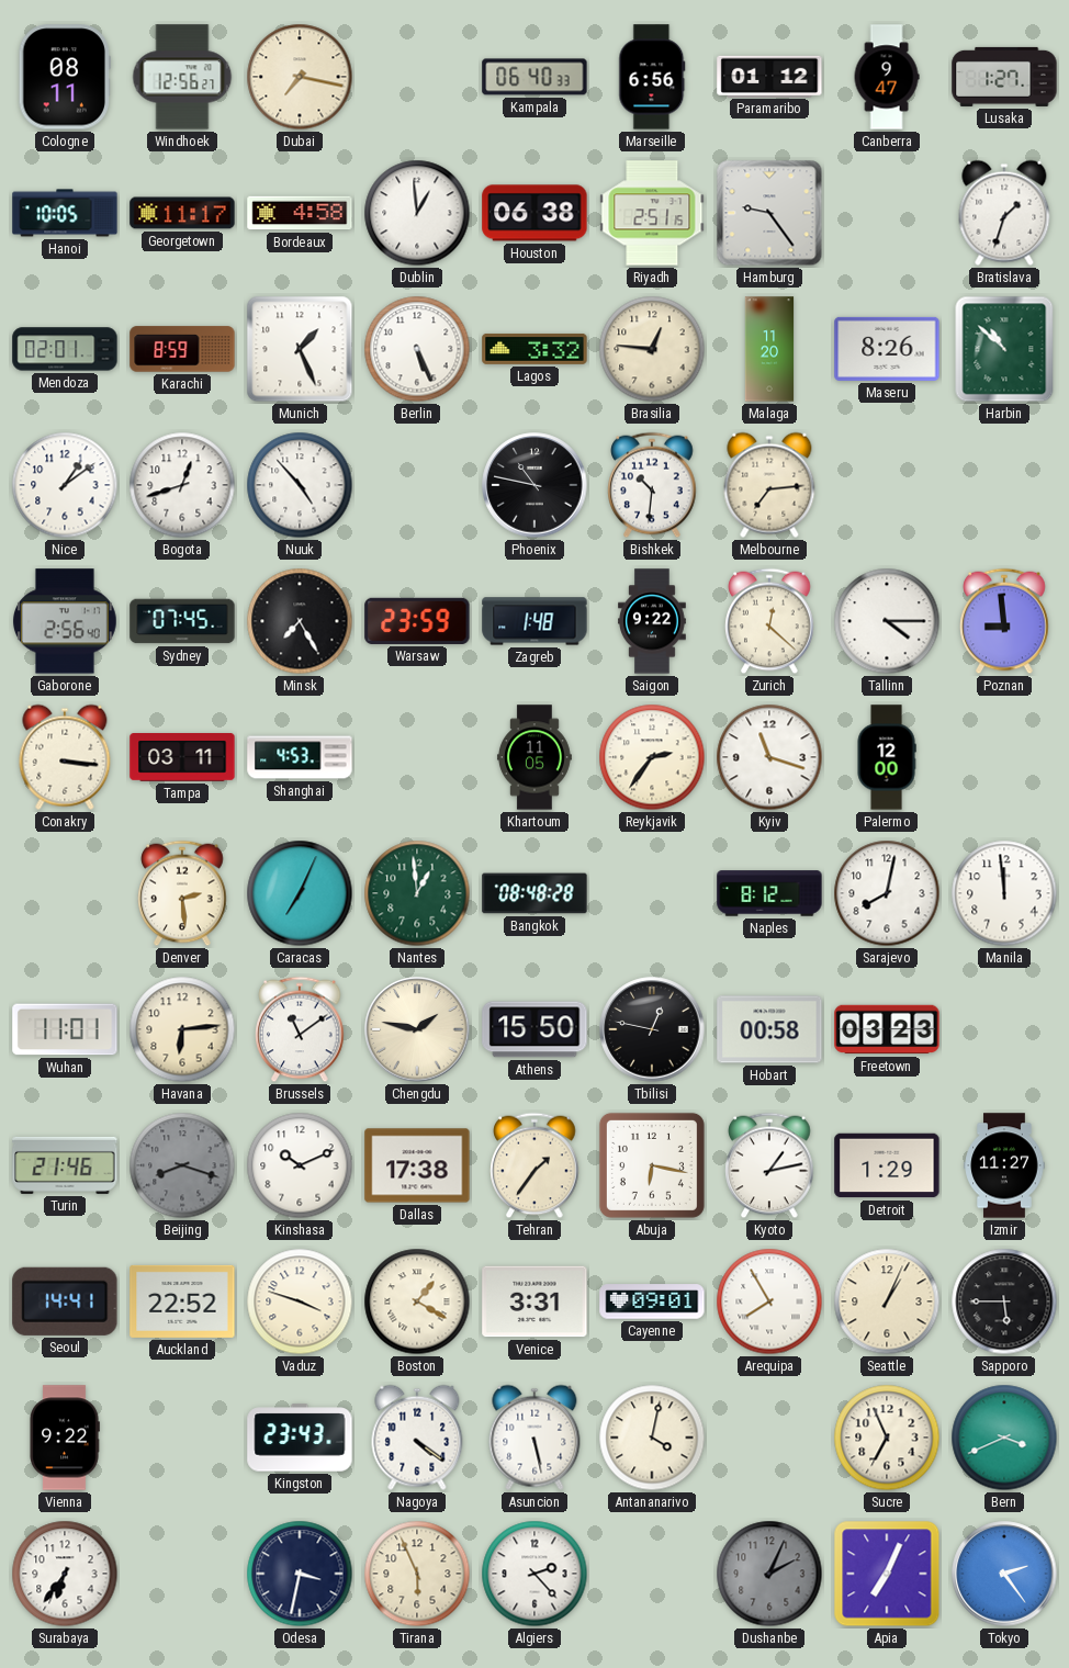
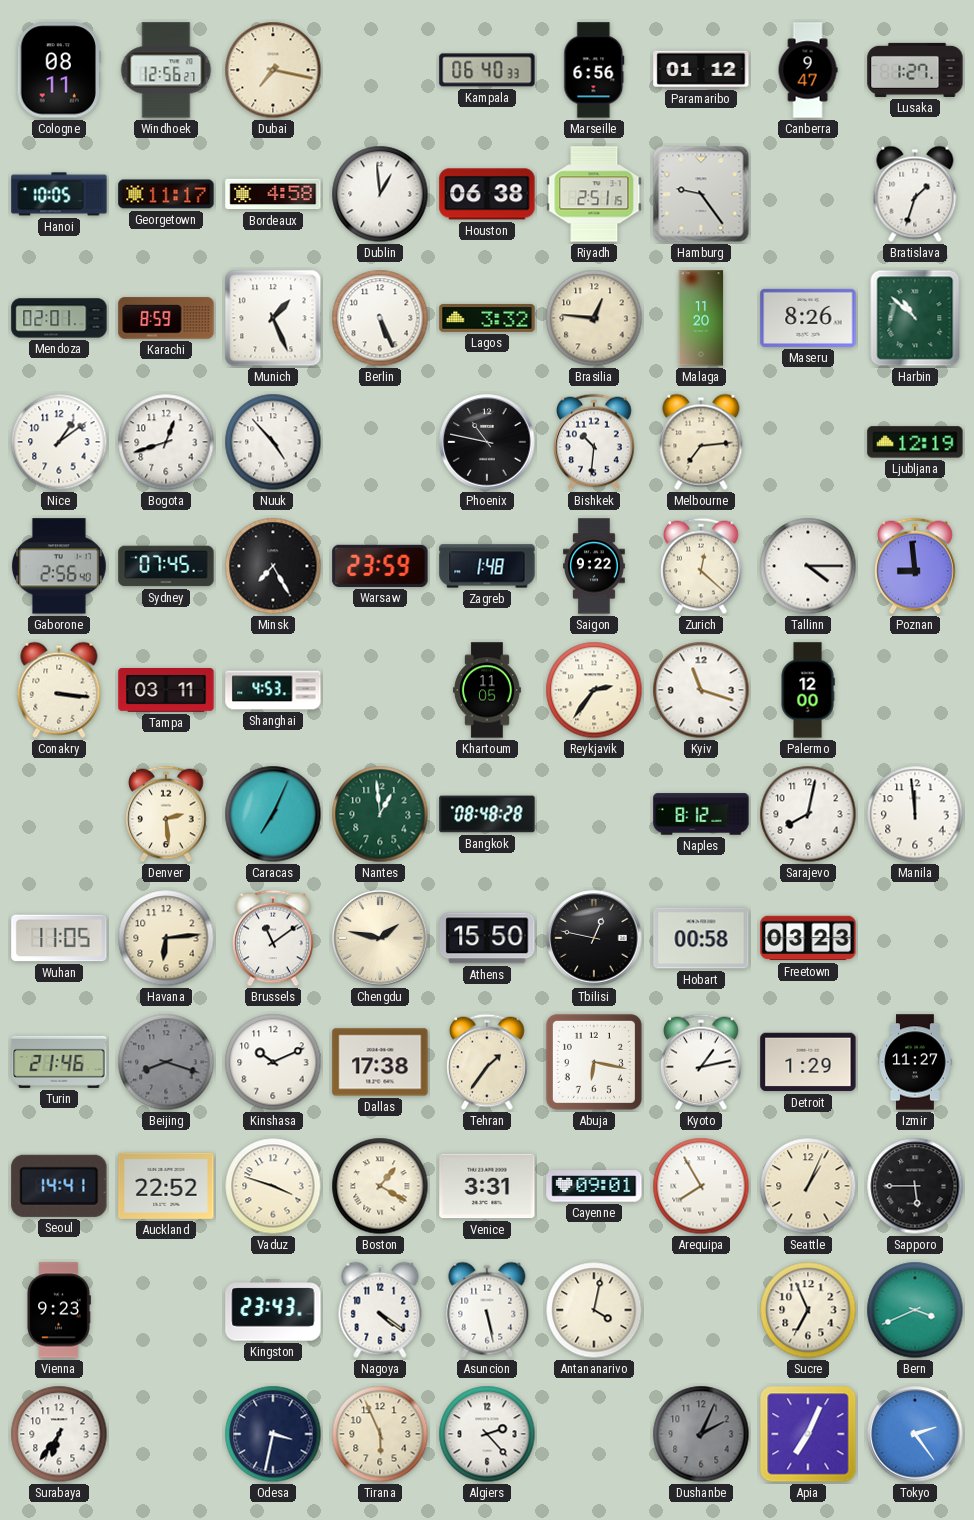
Ljubljana: none -> 12:19 (915, 442)
Wuhan: 11:01 -> 11:05 (59, 938)
Vienna: 9:22 -> 9:23 (59, 1310)
